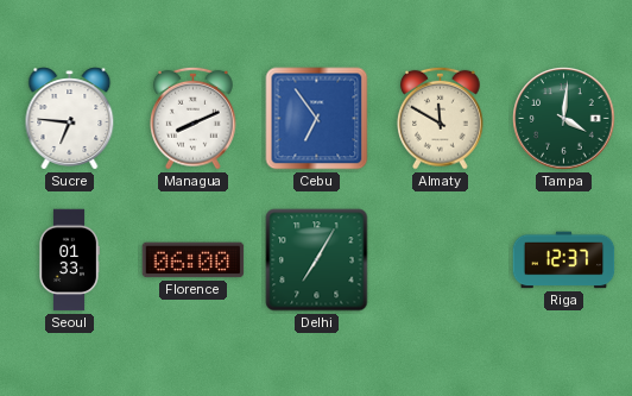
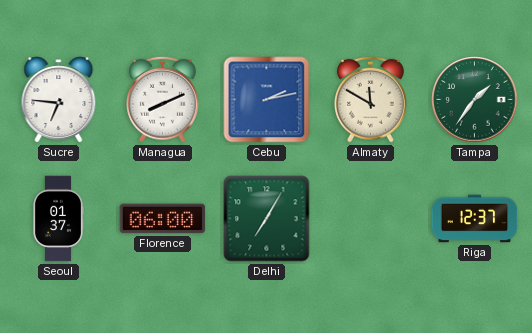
Cebu: 6:54 -> 2:13 (267, 100)
Tampa: 4:01 -> 1:36 (475, 100)
Seoul: 01:33 -> 01:37 (59, 219)
